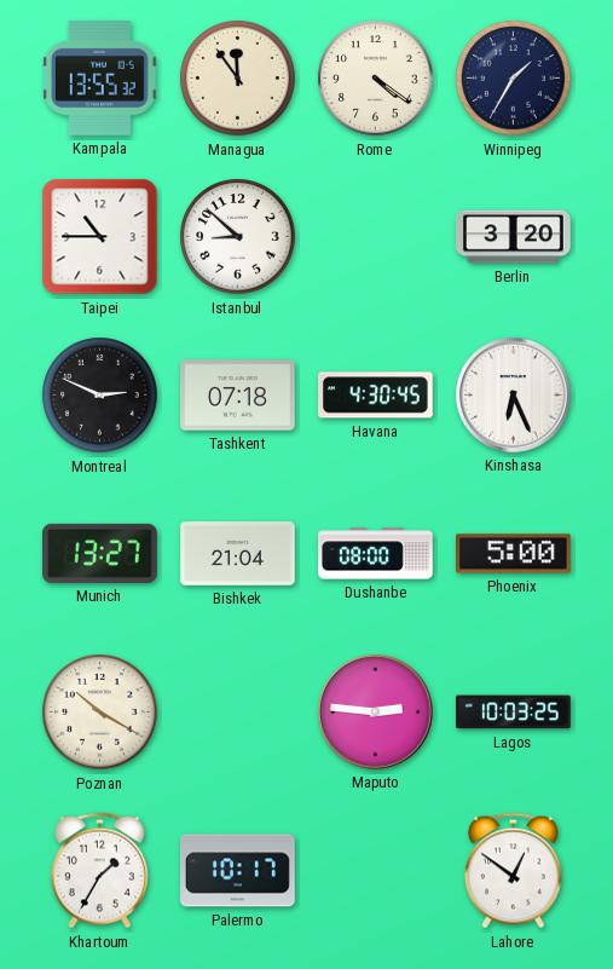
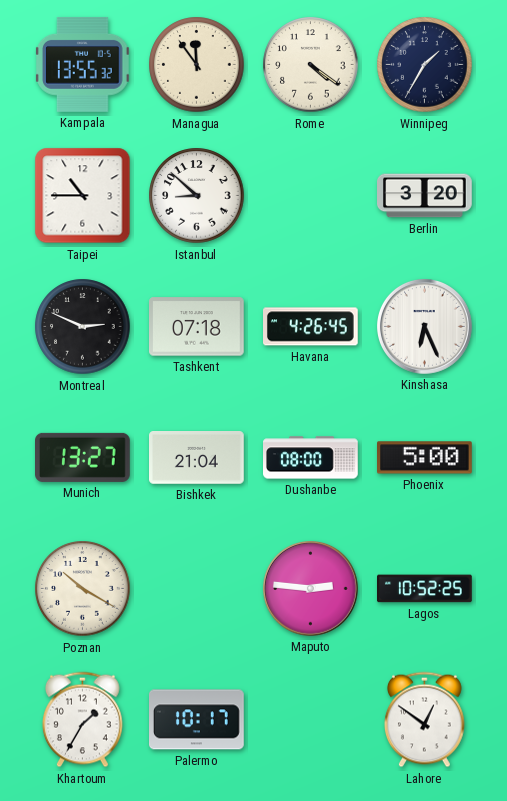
Havana: 4:30 -> 4:26 (311, 327)
Lagos: 10:03 -> 10:52 (425, 589)
